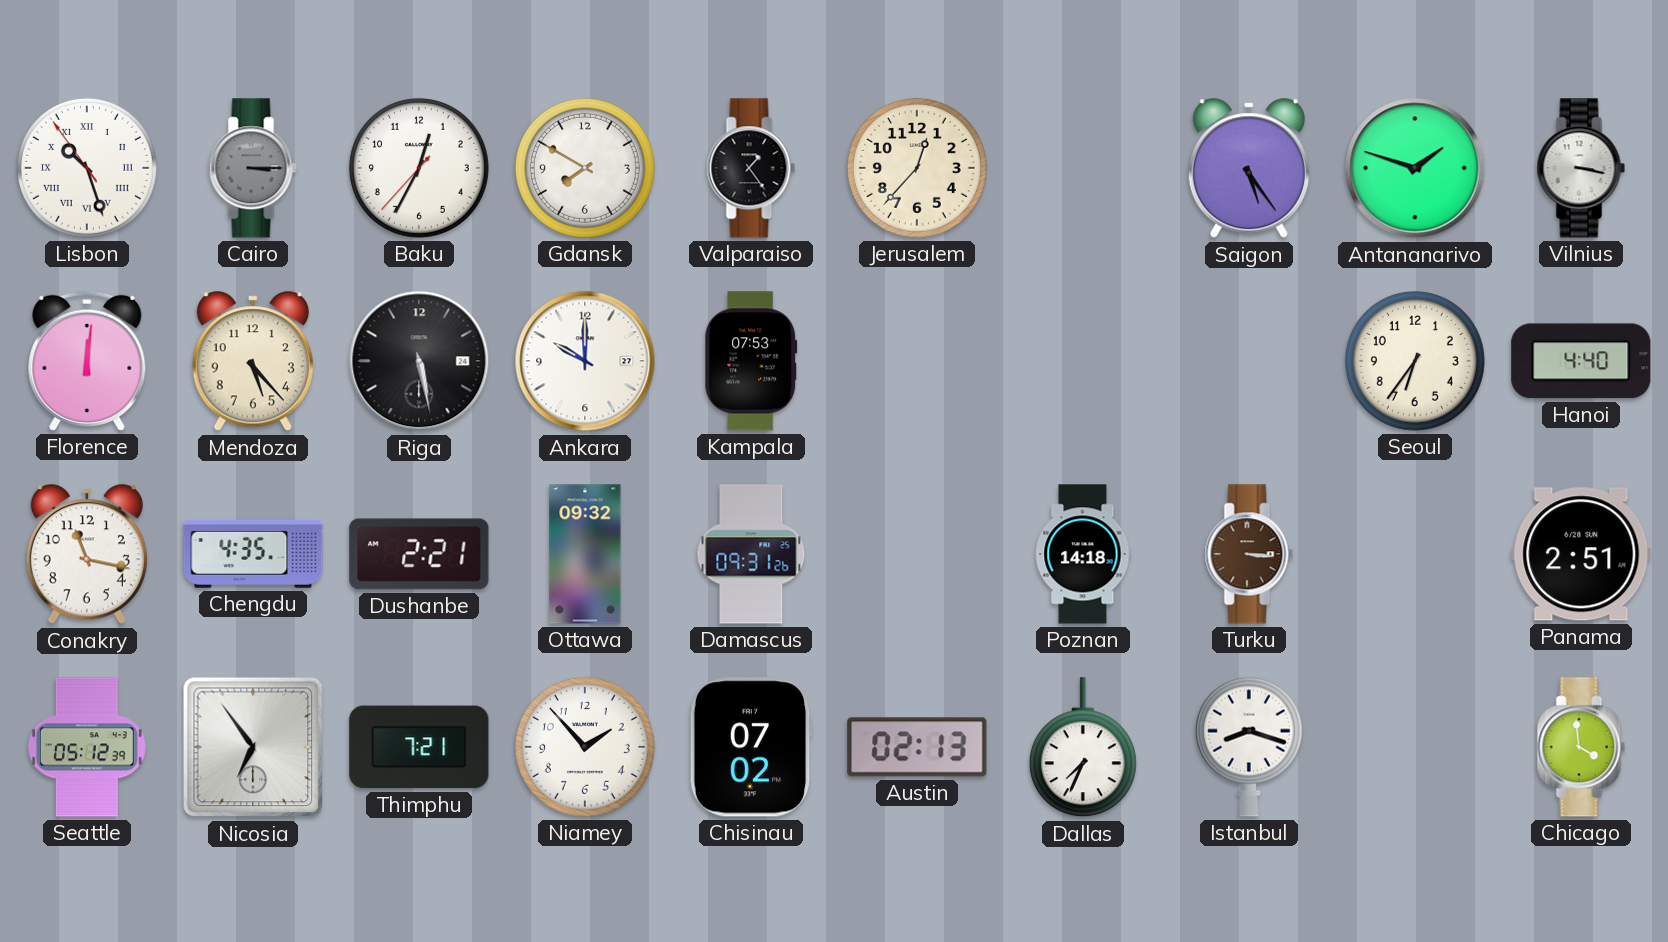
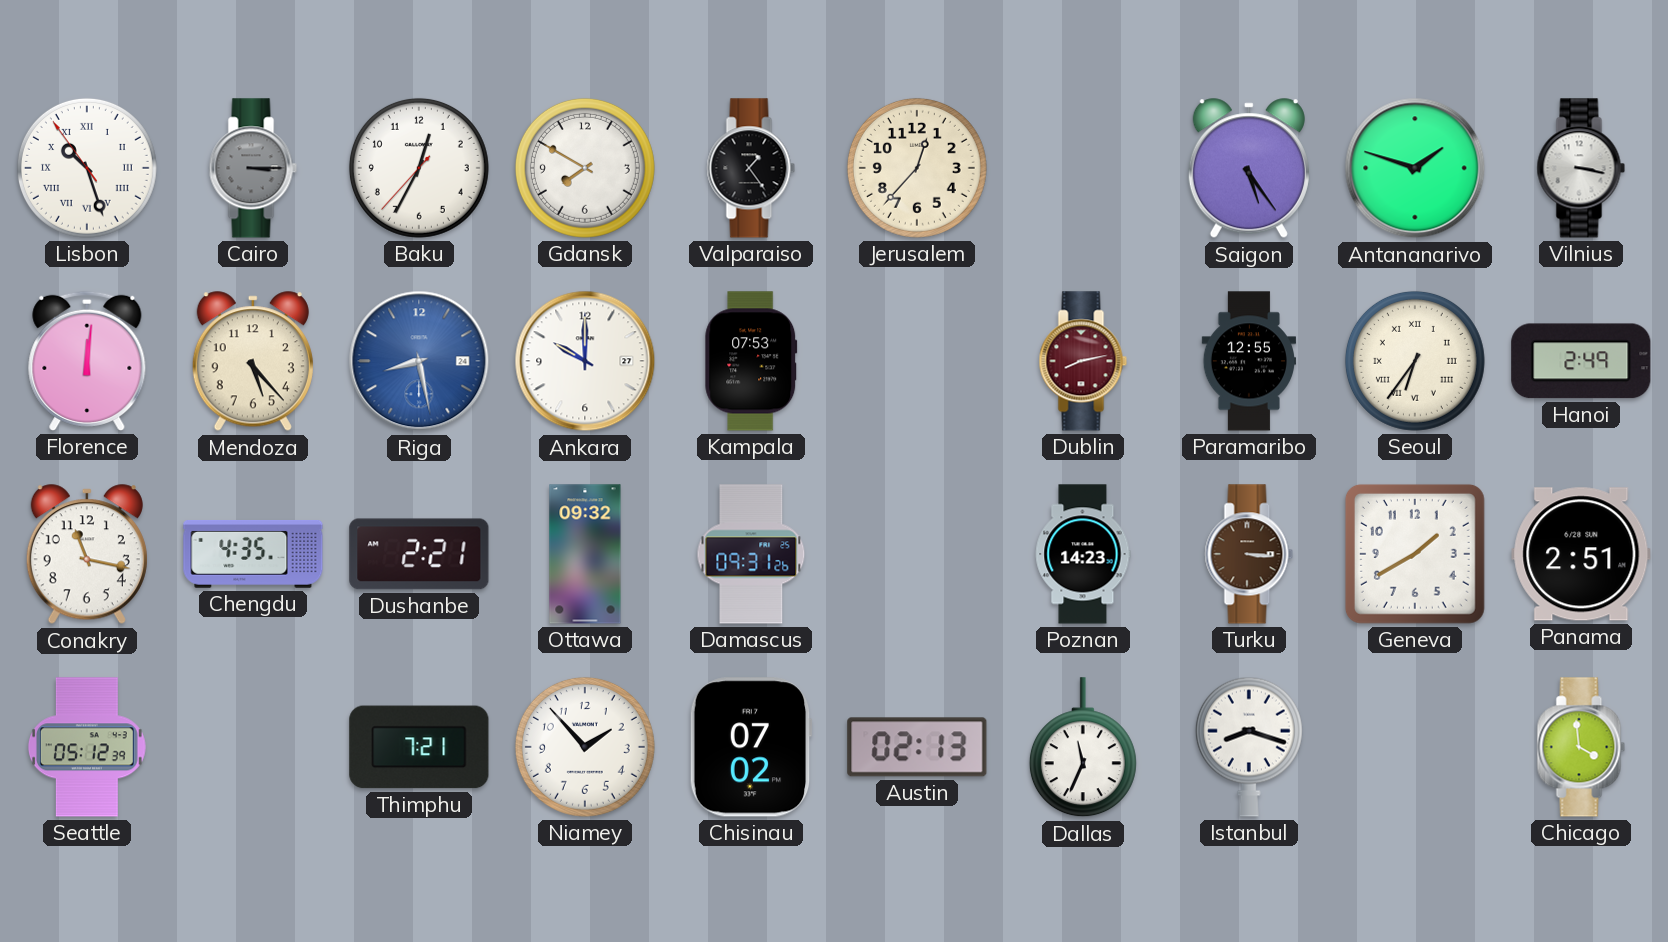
Riga: 5:28 -> 8:28 (419, 361)
Riga dial: black -> blue (419, 361)
Dublin: none -> 8:13 (1083, 361)
Paramaribo: none -> 12:55 (1248, 361)
Seoul numerals: Arabic -> Roman (1415, 361)
Hanoi: 4:40 -> 2:49 (1581, 361)
Poznan: 14:18 -> 14:23 (1083, 554)
Geneva: none -> 1:40 (1415, 554)
Nicosia: 6:54 -> none (253, 747)
Dallas: 7:34 -> 11:34 (1083, 748)
